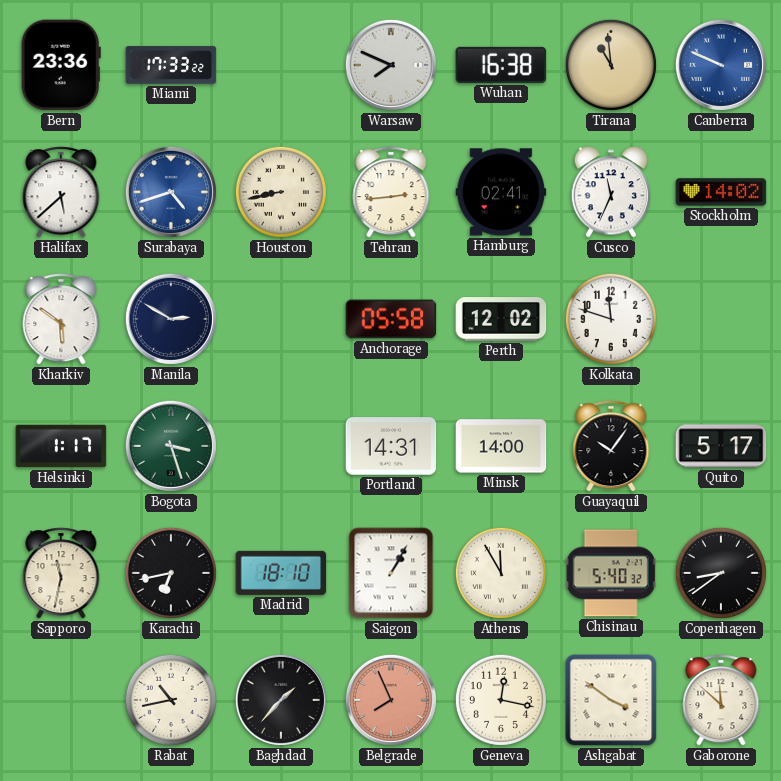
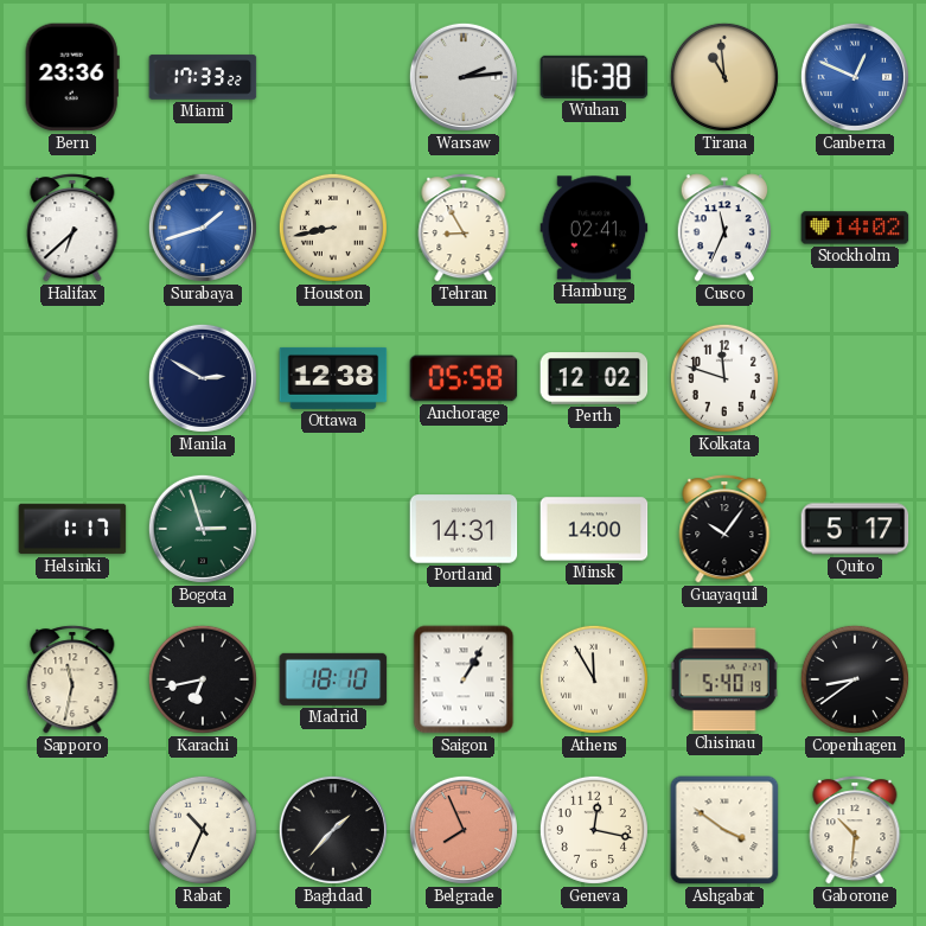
Warsaw: 7:49 -> 2:14 (464, 77)
Canberra: 9:49 -> 12:49 (855, 77)
Halifax: 5:38 -> 6:38 (72, 228)
Surabaya: 4:42 -> 1:42 (203, 228)
Tehran: 2:44 -> 8:55 (464, 228)
Kharkiv: 5:51 -> none (61, 319)
Ottawa: none -> 12:38 (333, 378)
Bogota: 3:27 -> 2:57 (203, 529)
Chisinau: 5:40:32 -> 5:40:19 (724, 679)
Rabat: 10:43 -> 10:34 (203, 830)
Gaborone: 11:52 -> 10:31 (855, 830)
